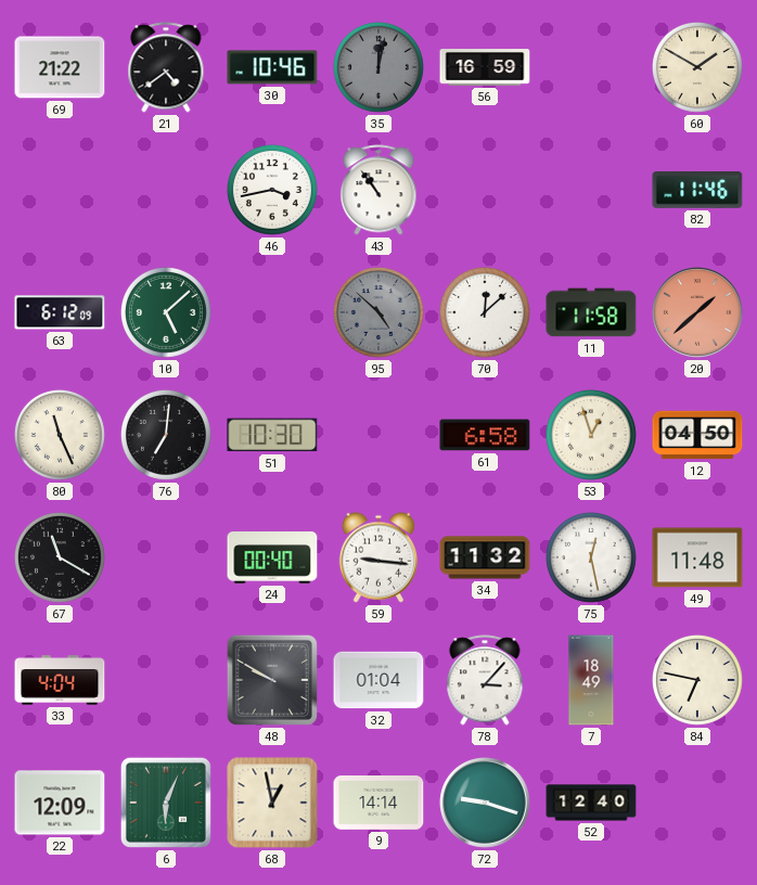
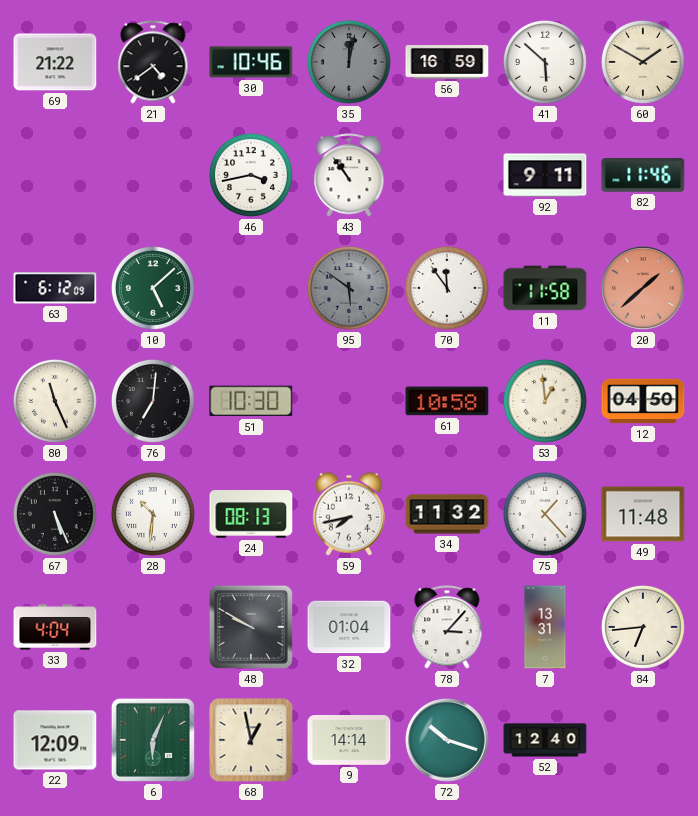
41: none -> 5:52 (545, 62)
92: none -> 9:11 (545, 175)
95: 4:52 -> 5:51 (349, 288)
70: 12:08 -> 11:54 (447, 288)
61: 6:58 -> 10:58 (447, 401)
53: 12:57 -> 12:59 (545, 401)
67: 11:20 -> 5:26 (55, 514)
28: none -> 10:31 (153, 514)
24: 00:40 -> 08:13 (251, 514)
59: 9:16 -> 7:43 (349, 514)
75: 12:28 -> 1:23 (545, 514)
7: 18:49 -> 13:31 (545, 627)
84: 6:47 -> 6:44 (643, 627)
72: 9:18 -> 10:18 (447, 740)
